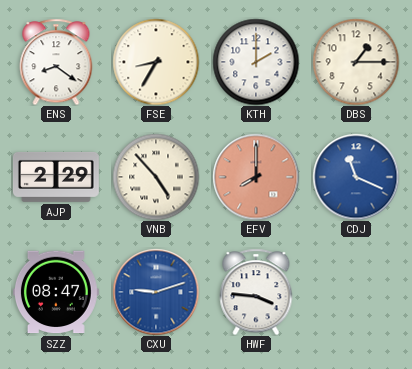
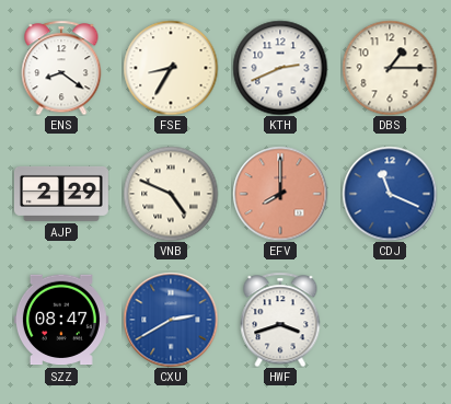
KTH: 2:00 -> 2:41 (280, 68)
VNB: 4:53 -> 4:49 (171, 194)
CXU: 9:12 -> 2:40 (171, 320)
HWF: 3:46 -> 3:42 (280, 320)
